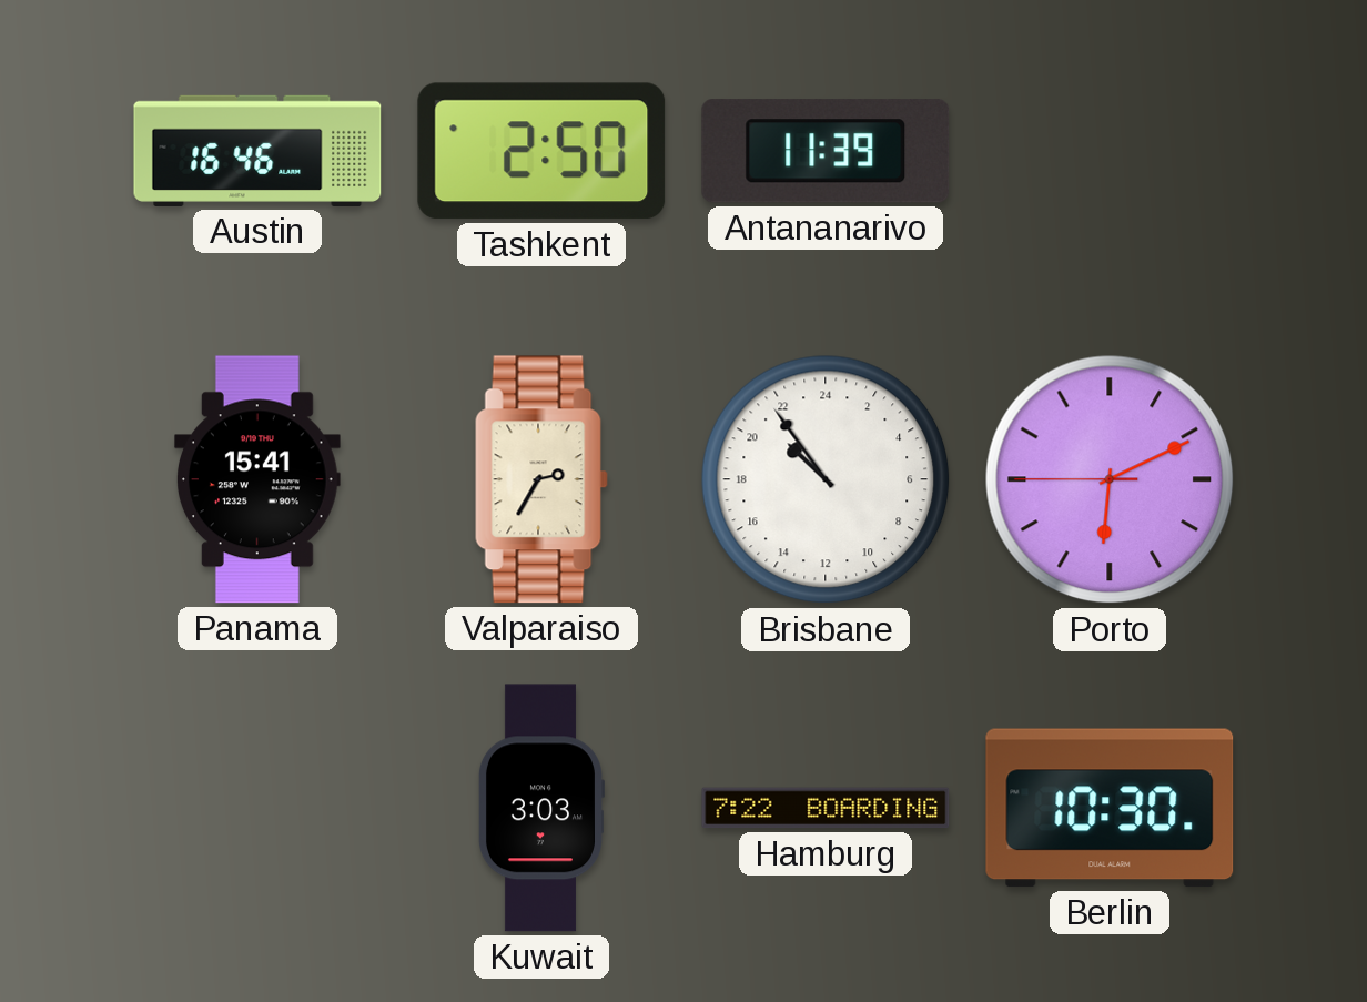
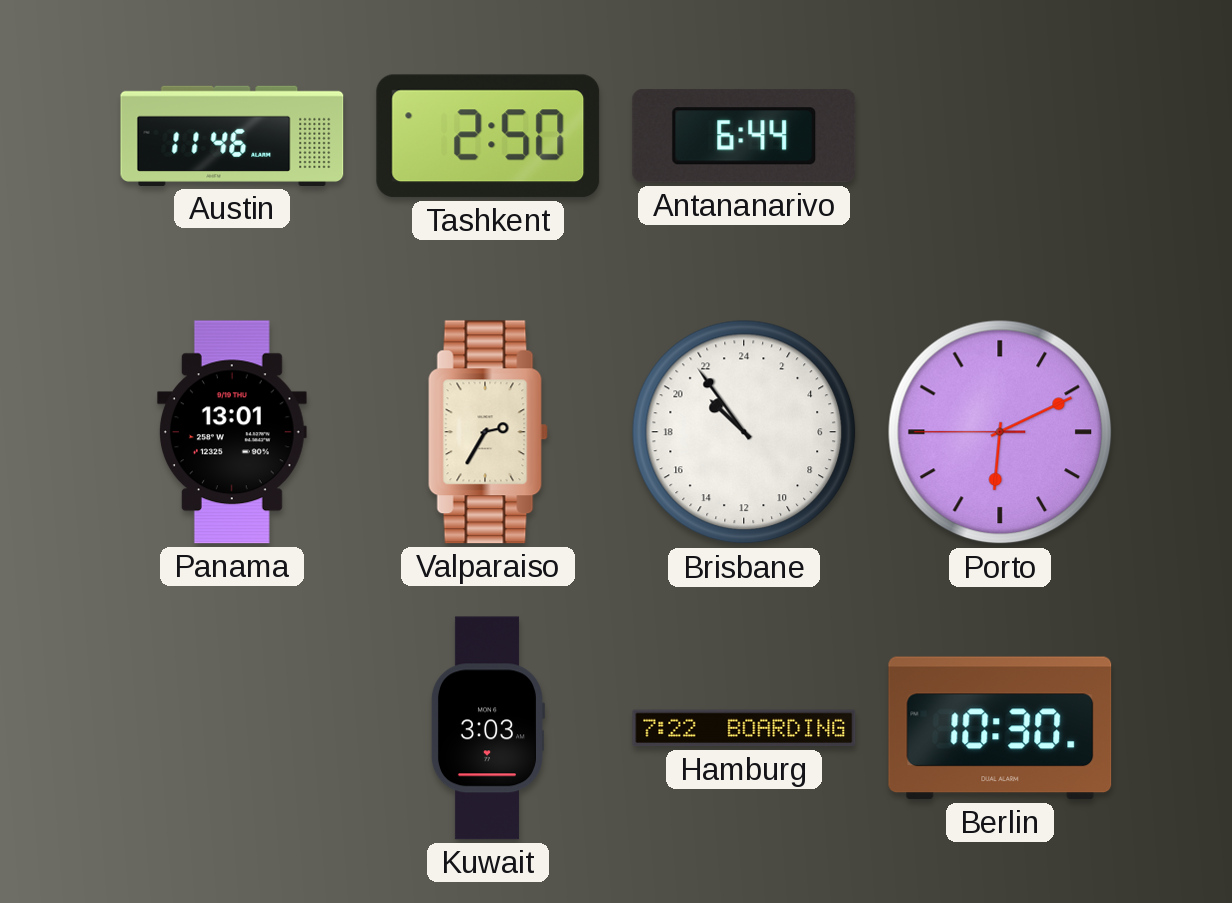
Austin: 16:46 -> 11:46 (232, 136)
Antananarivo: 11:39 -> 6:44 (744, 136)
Panama: 15:41 -> 13:01 (232, 432)
